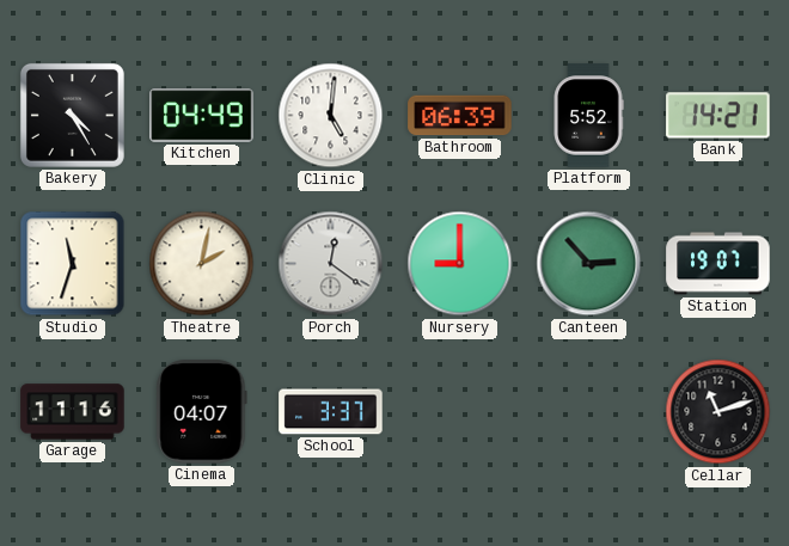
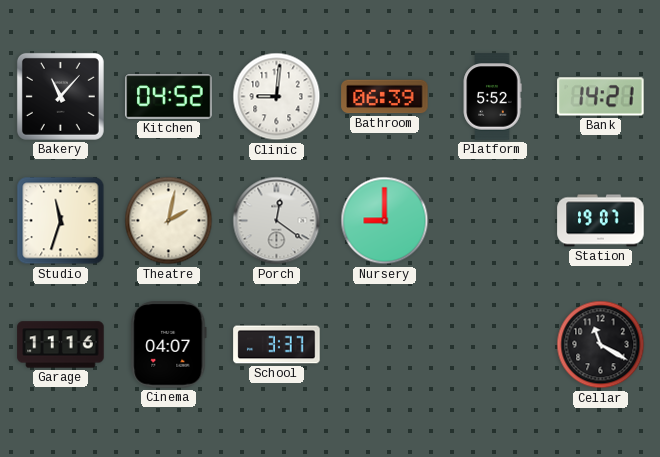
Bakery: 4:25 -> 11:07 (60, 96)
Kitchen: 04:49 -> 04:52 (169, 97)
Clinic: 5:01 -> 9:01 (277, 97)
Canteen: 2:53 -> none (589, 264)
Cellar: 11:12 -> 11:20 (601, 345)
